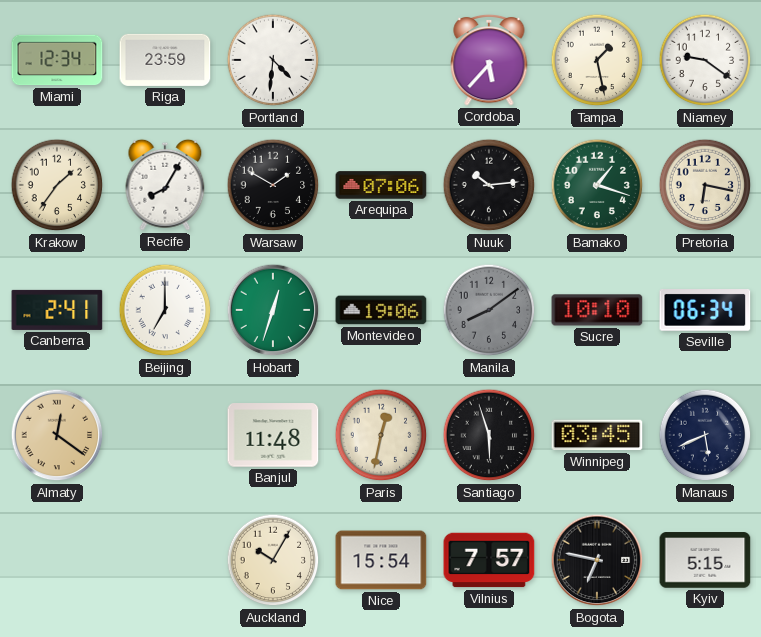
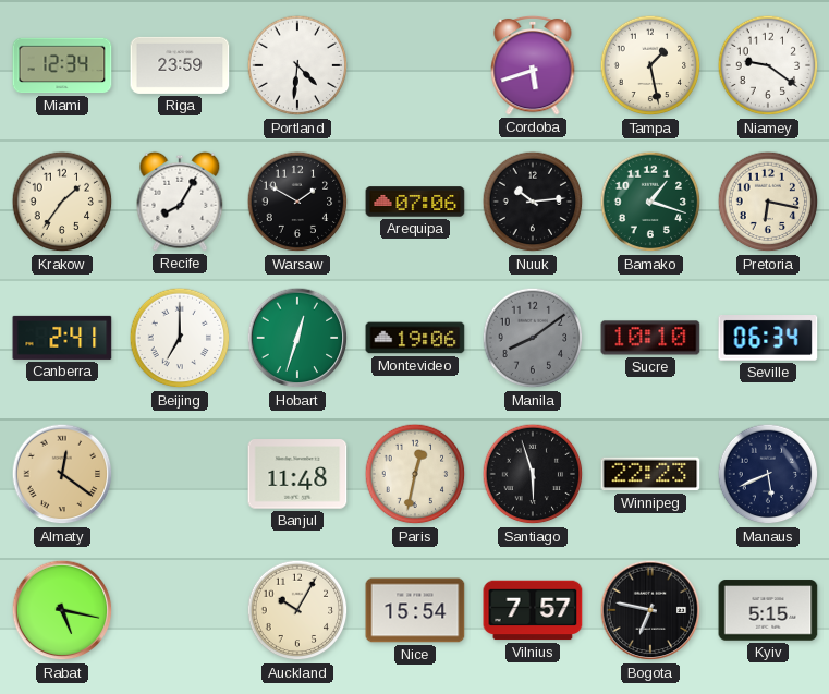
Cordoba: 5:37 -> 5:42 (533, 65)
Winnipeg: 03:45 -> 22:23 (650, 474)
Rabat: none -> 5:17 (62, 610)
